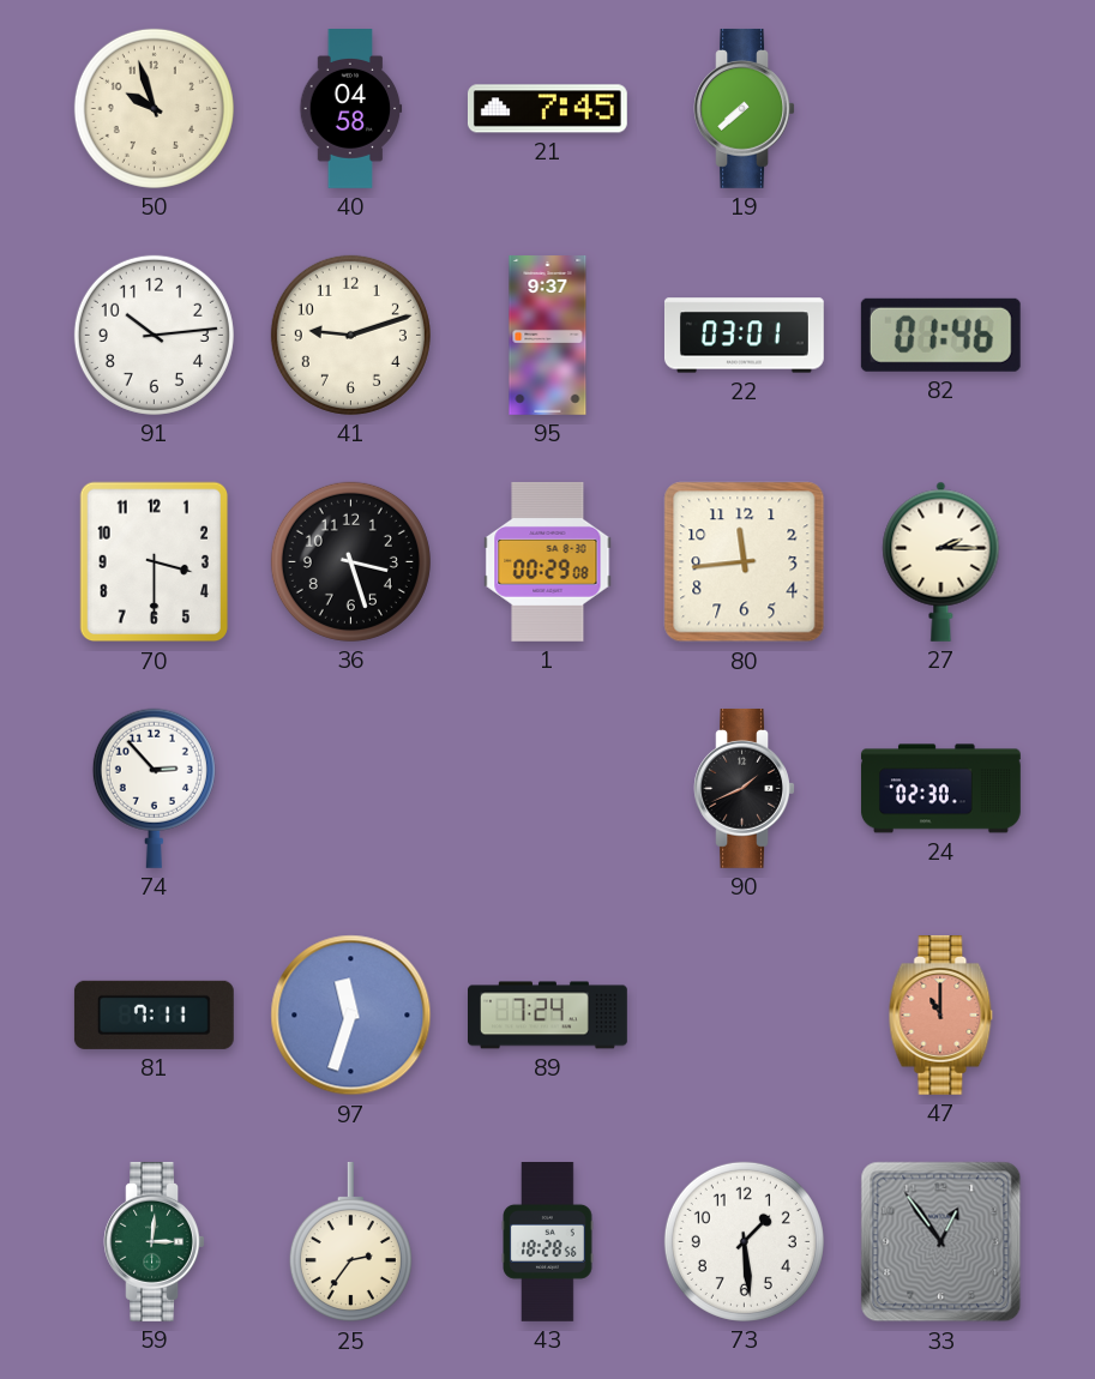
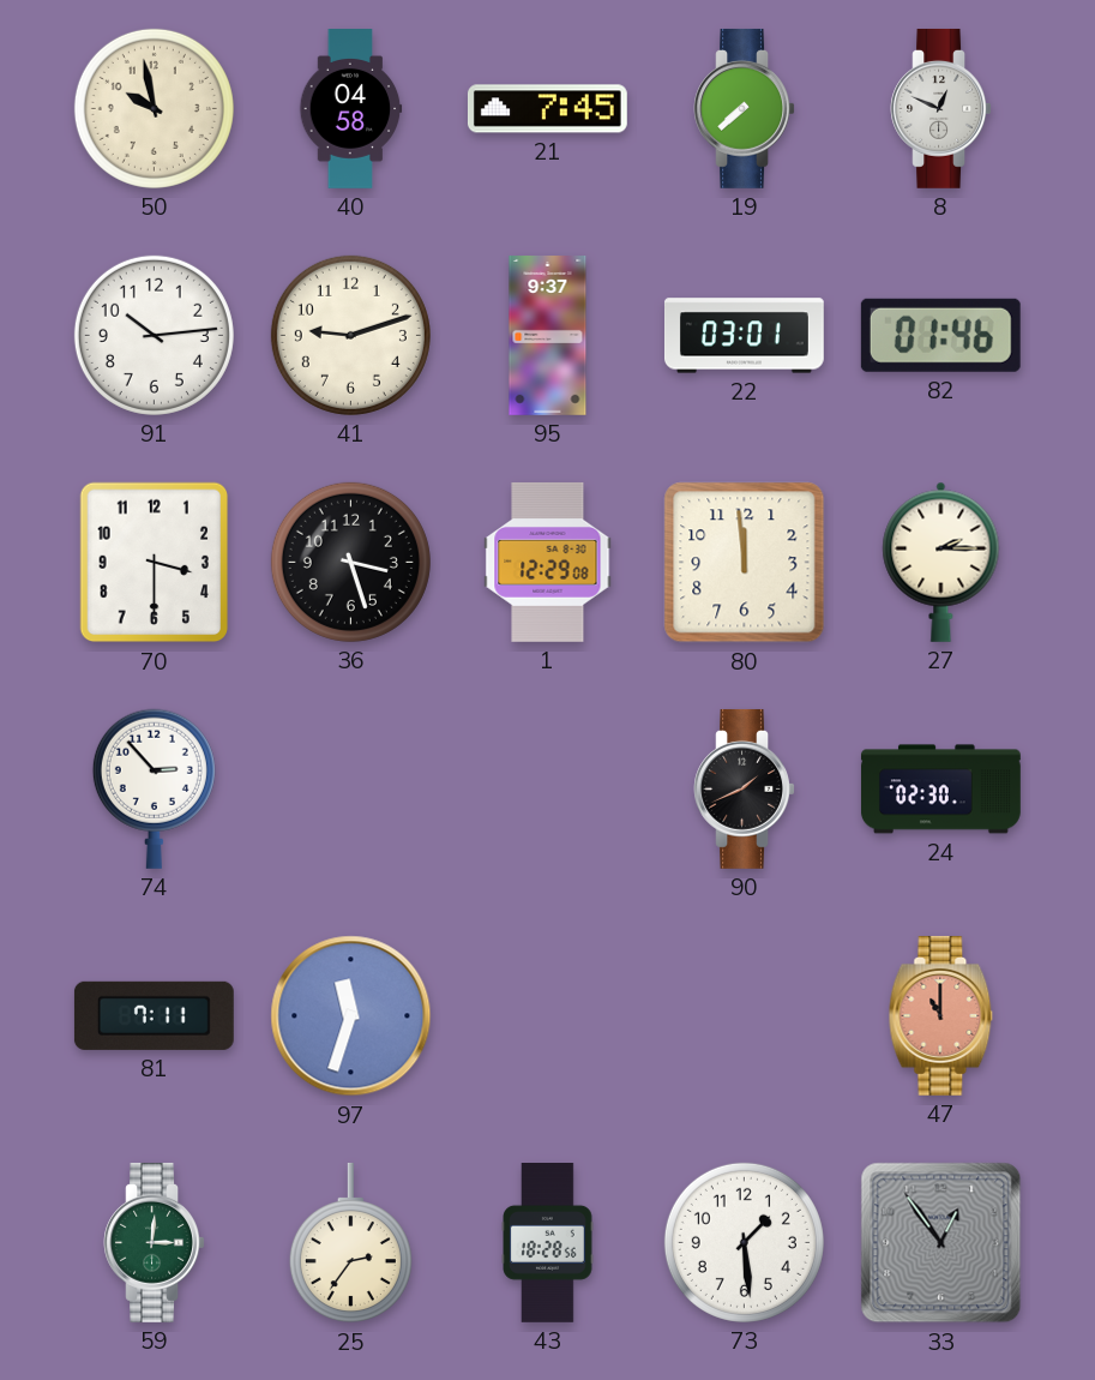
50: 9:57 -> 9:58 (154, 108)
8: none -> 12:49 (940, 108)
1: 00:29 -> 12:29 (548, 562)
80: 11:44 -> 11:59 (745, 563)
89: 7:24 -> none (548, 1016)
